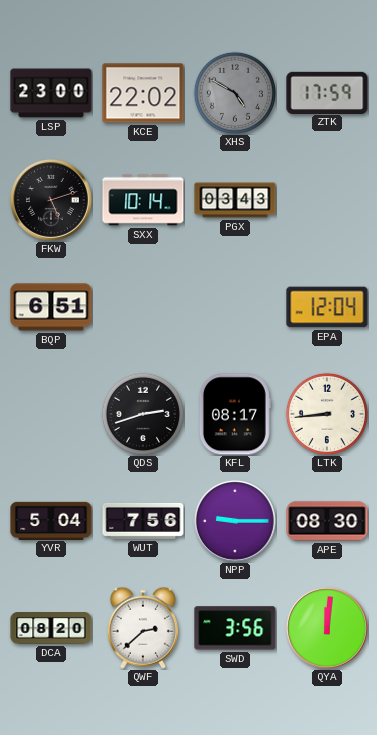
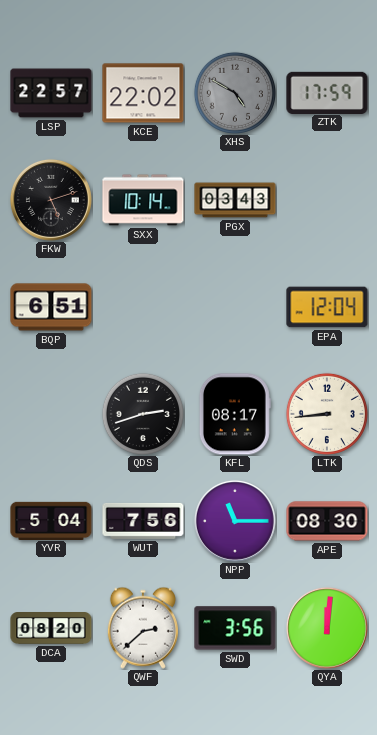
LSP: 23:00 -> 22:57 (51, 93)
NPP: 9:15 -> 11:15 (235, 521)
